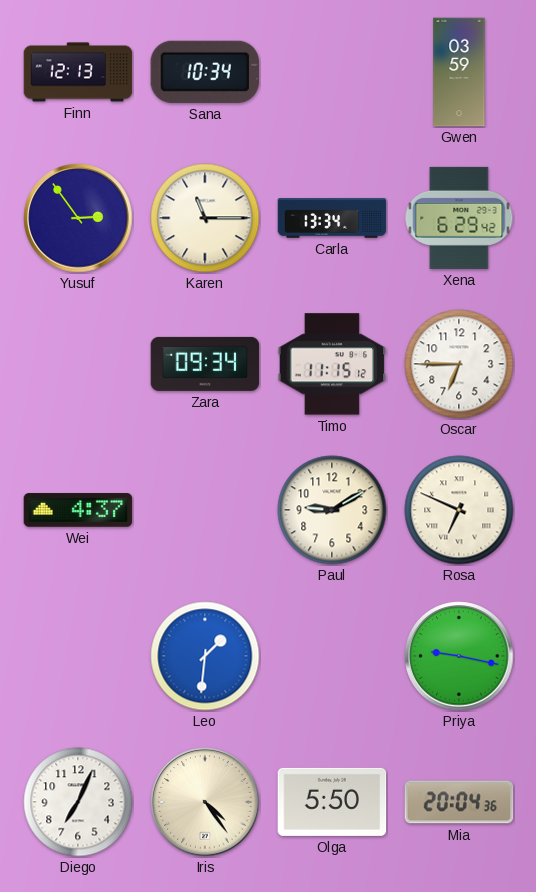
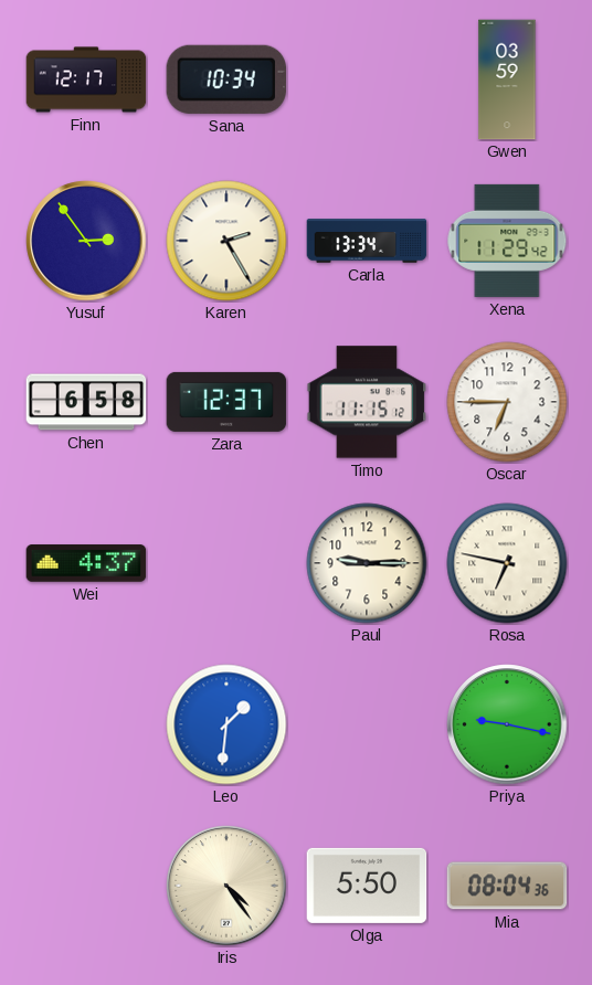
Finn: 12:13 -> 12:17 (86, 80)
Karen: 11:15 -> 2:25 (226, 241)
Xena: 6:29 -> 11:29 (507, 241)
Chen: none -> 6:58 (86, 402)
Zara: 09:34 -> 12:37 (226, 402)
Paul: 9:10 -> 9:15 (367, 563)
Rosa: 6:49 -> 6:47 (507, 563)
Diego: 7:04 -> none (78, 802)
Mia: 20:04 -> 08:04 (507, 886)
